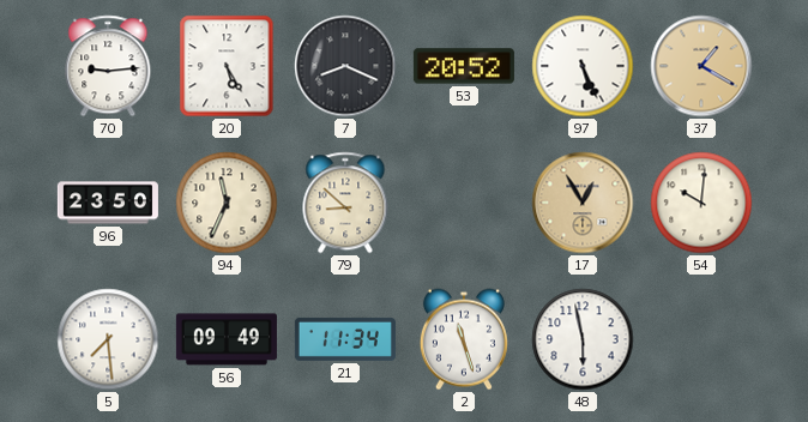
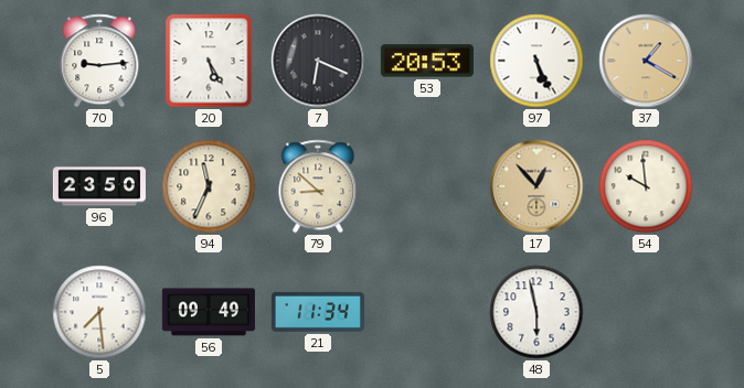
7: 8:19 -> 6:19 (318, 61)
53: 20:52 -> 20:53 (427, 61)
17: 12:55 -> 12:53 (536, 186)
54: 10:01 -> 9:59 (646, 186)
2: 11:27 -> none (464, 339)
